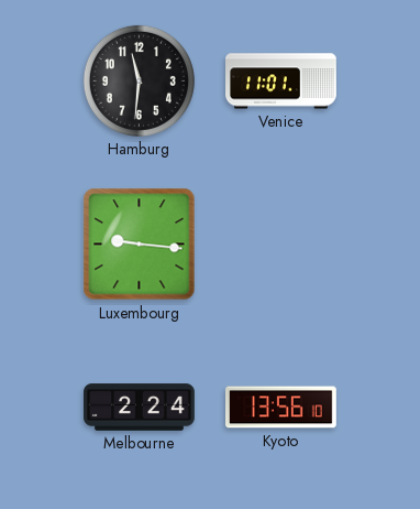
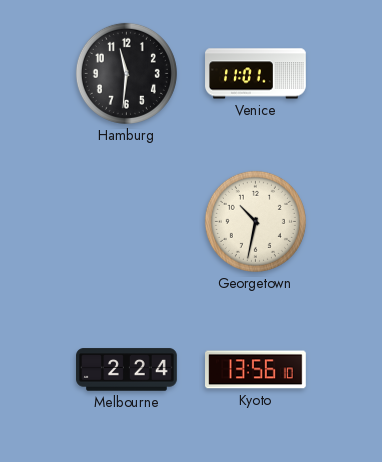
Luxembourg: 9:16 -> none (140, 245)
Georgetown: none -> 10:32 (255, 221)
